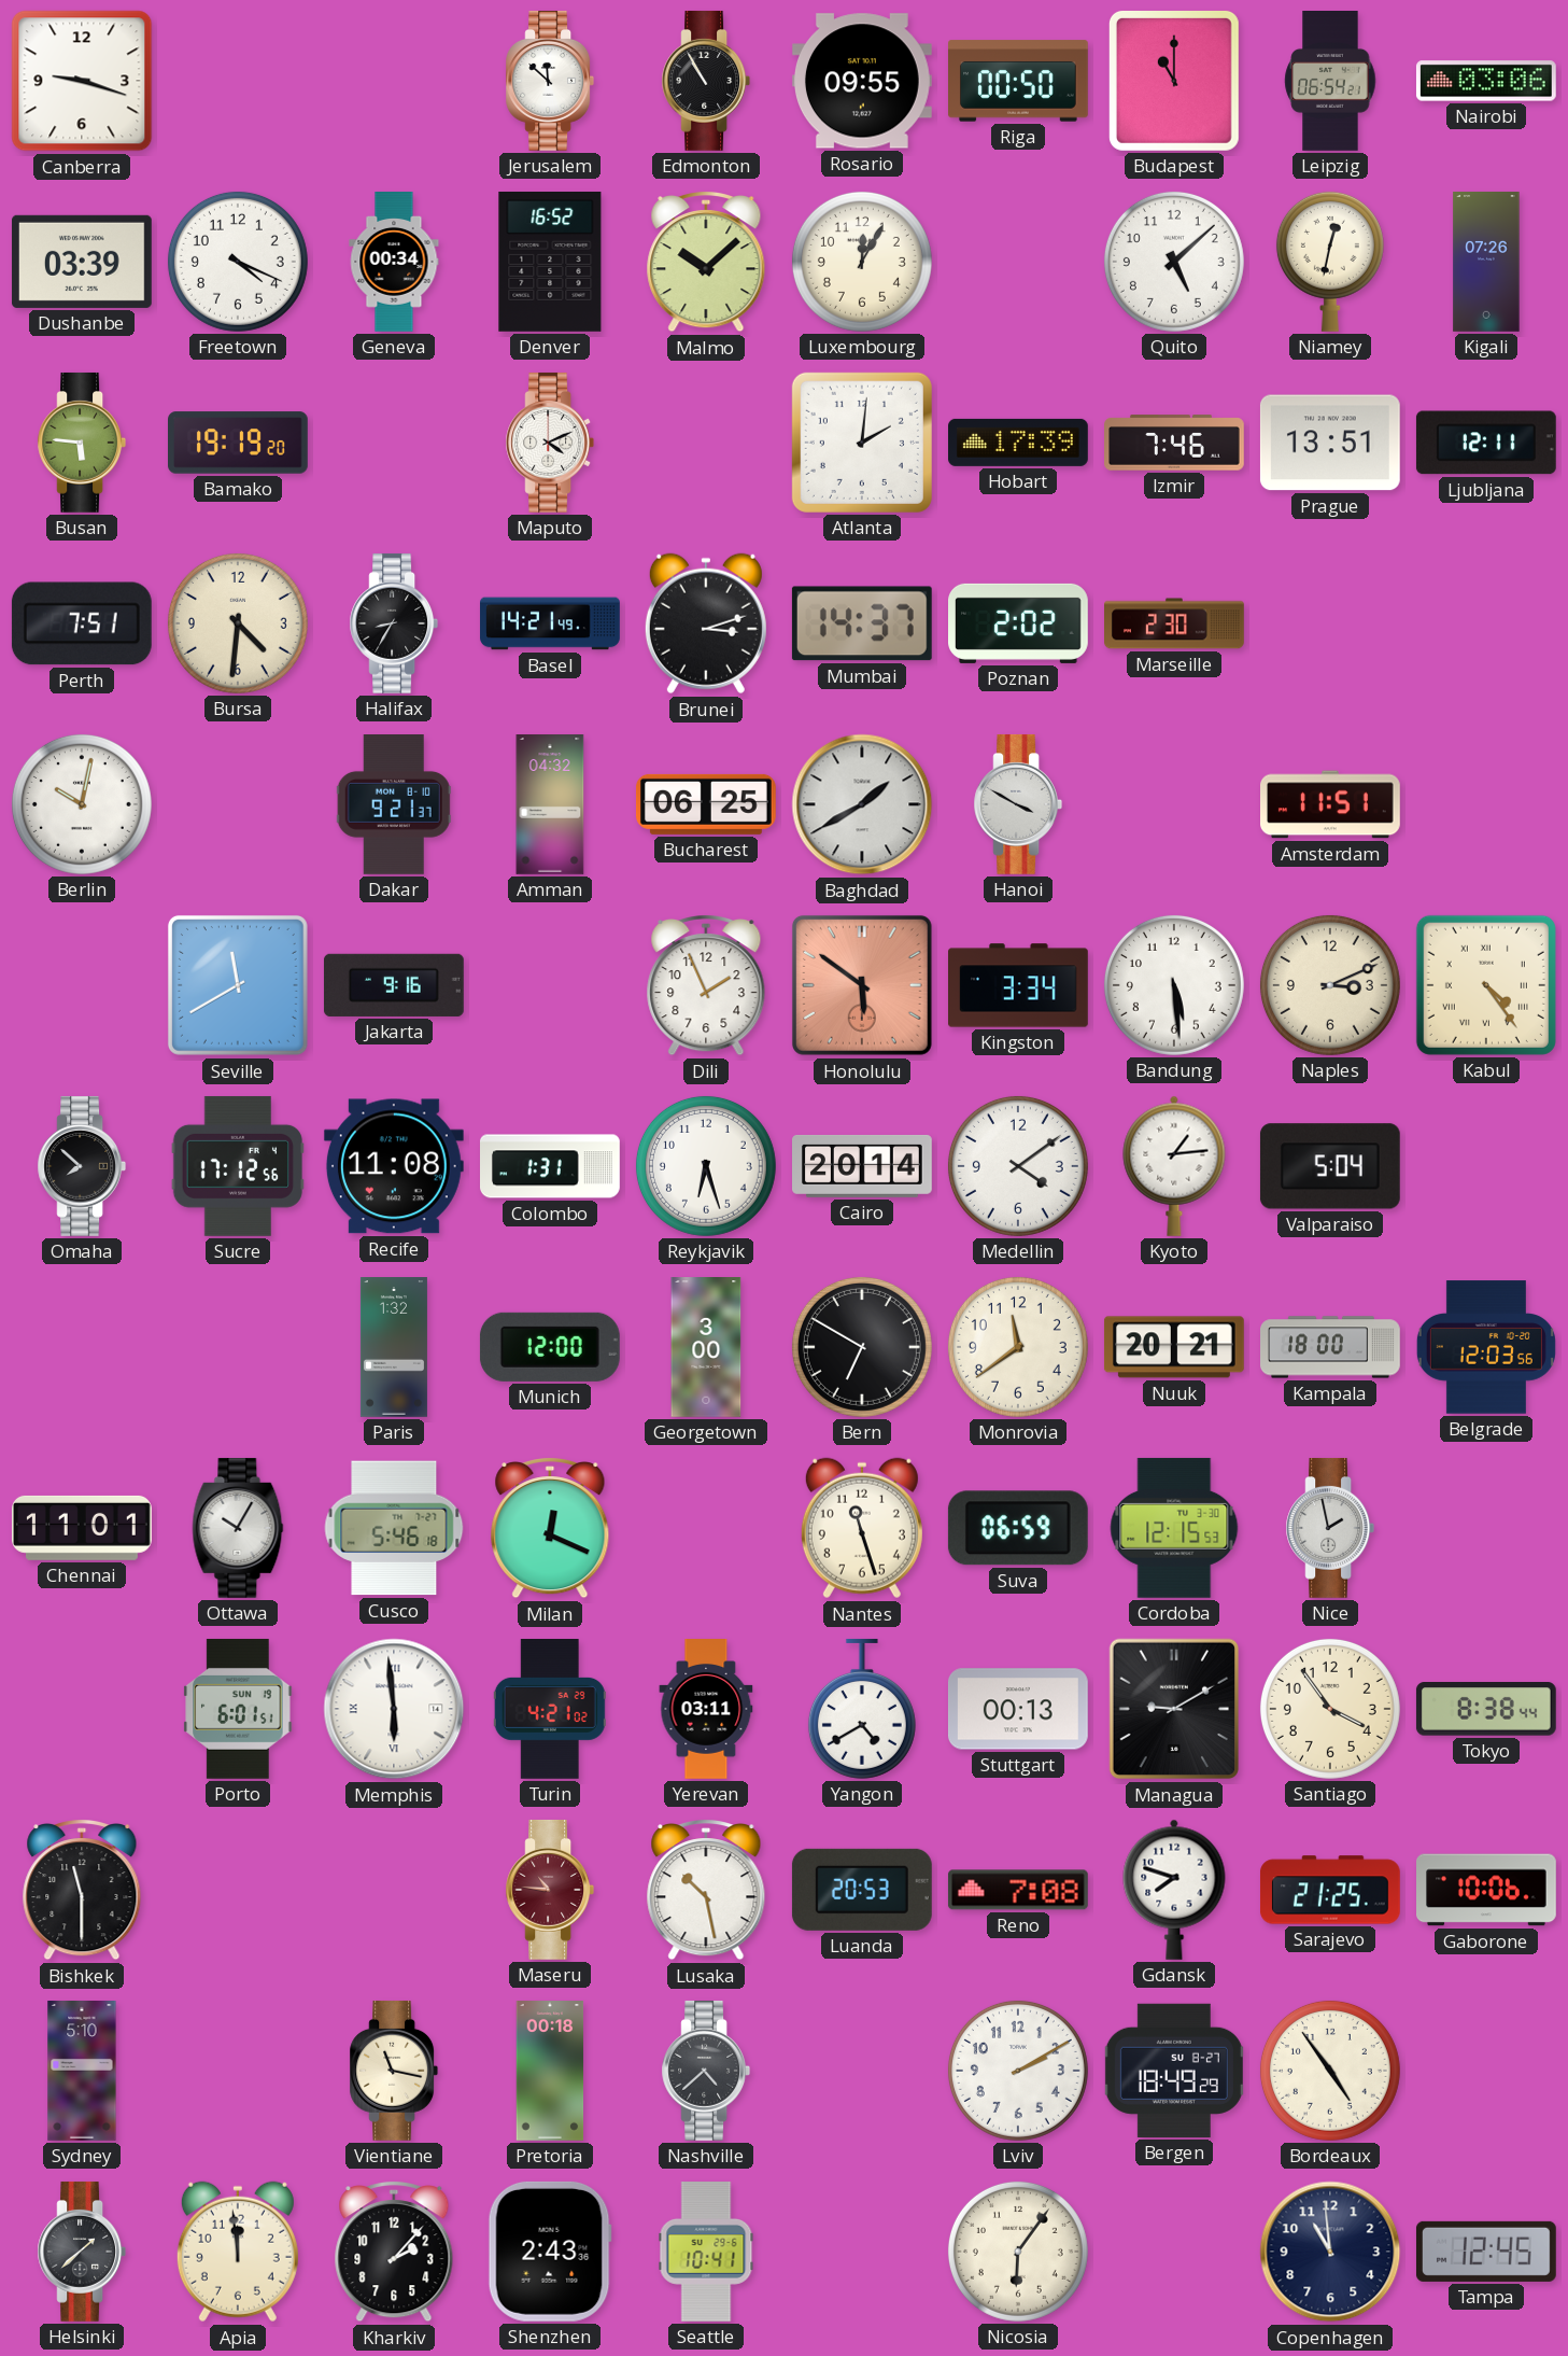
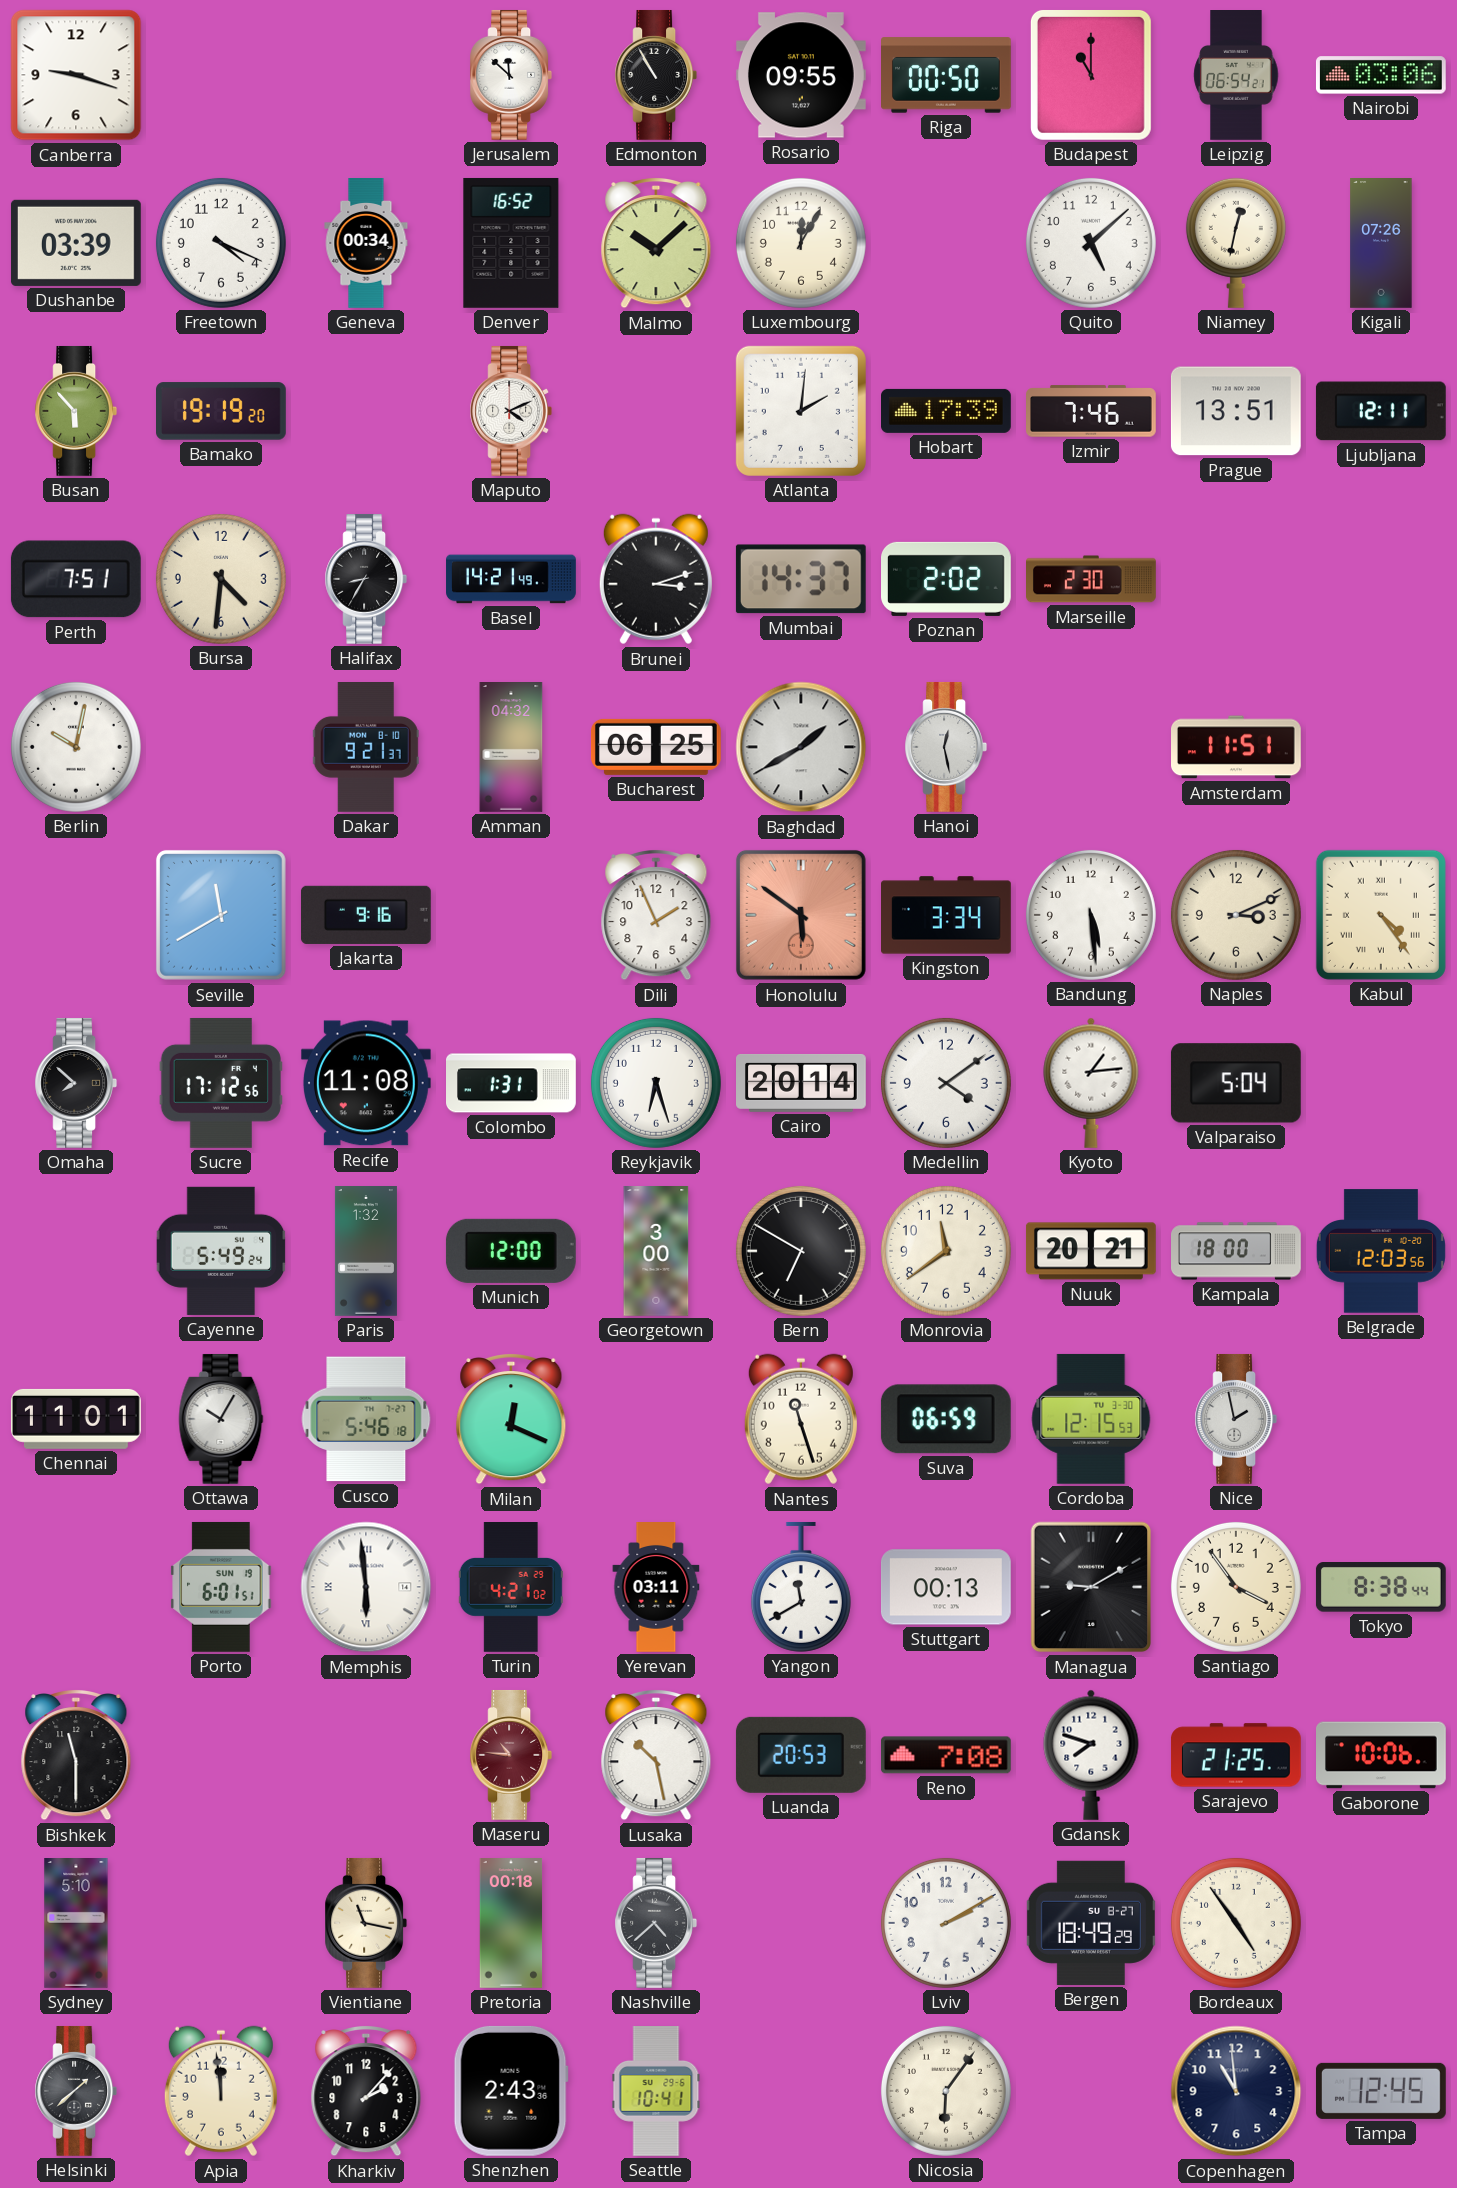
Busan: 5:46 -> 5:53 (76, 411)
Hanoi: 3:50 -> 12:28 (946, 747)
Cayenne: none -> 5:49 (221, 1251)
Yangon: 4:40 -> 11:40 (801, 1587)
